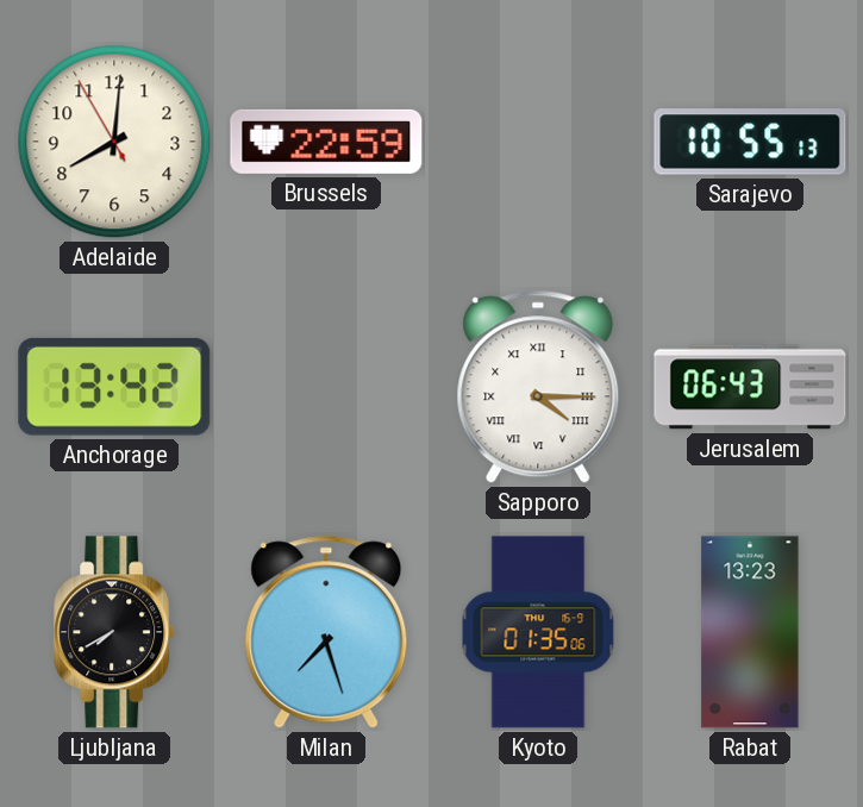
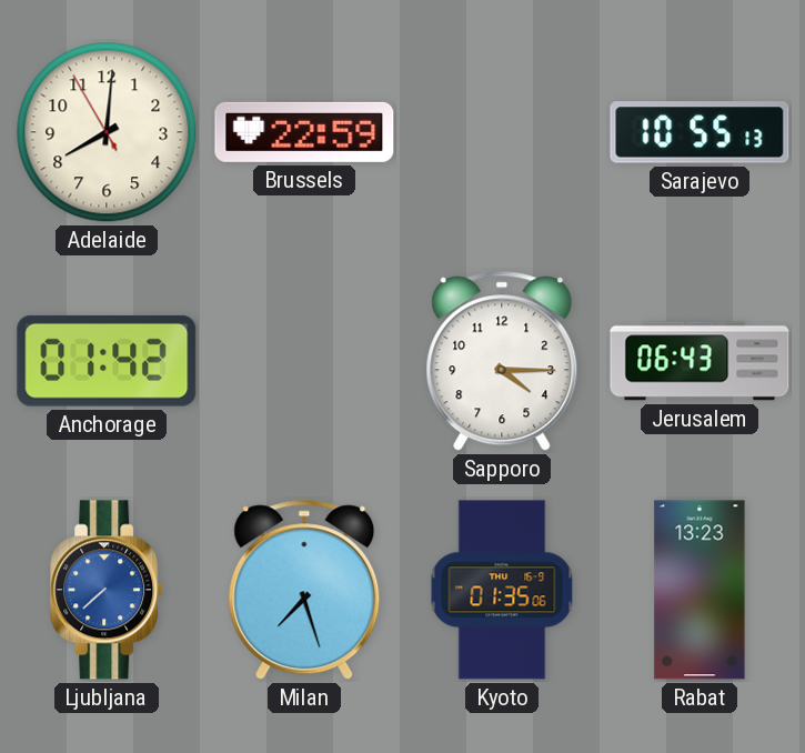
Anchorage: 13:42 -> 01:42 (107, 361)
Sapporo numerals: Roman -> Arabic (502, 361)
Ljubljana: 7:40 -> 7:38 (108, 590)
Ljubljana dial: black -> blue (108, 590)
